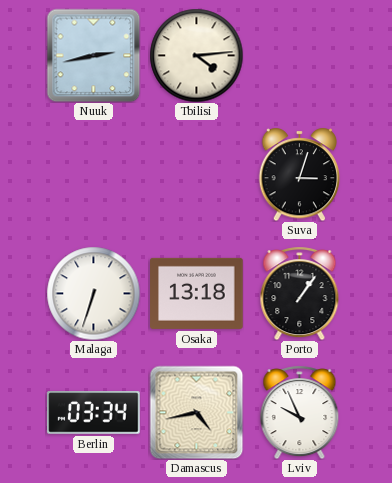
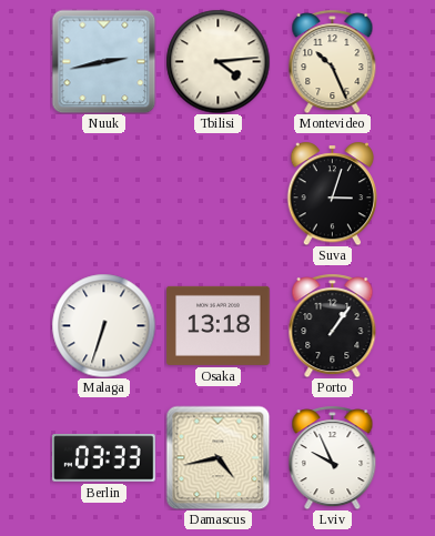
Montevideo: none -> 10:26 (333, 61)
Berlin: 03:34 -> 03:33 (104, 458)
